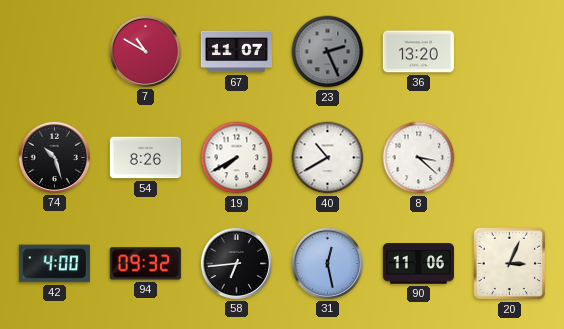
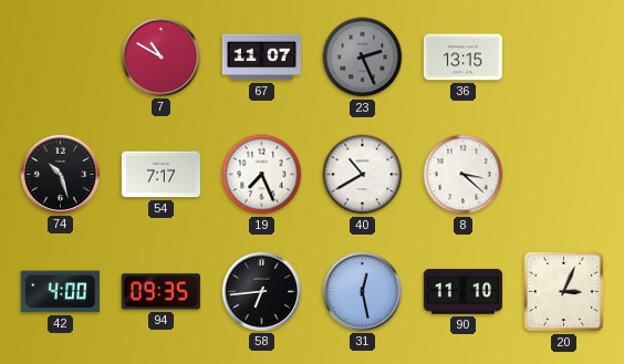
36: 13:20 -> 13:15 (462, 58)
54: 8:26 -> 7:17 (160, 175)
19: 7:40 -> 7:26 (262, 175)
94: 09:32 -> 09:35 (160, 292)
90: 11:06 -> 11:10 (462, 292)
